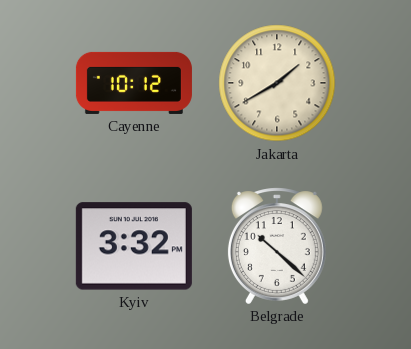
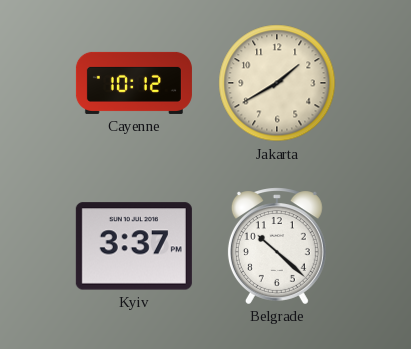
Kyiv: 3:32 -> 3:37 (134, 246)
